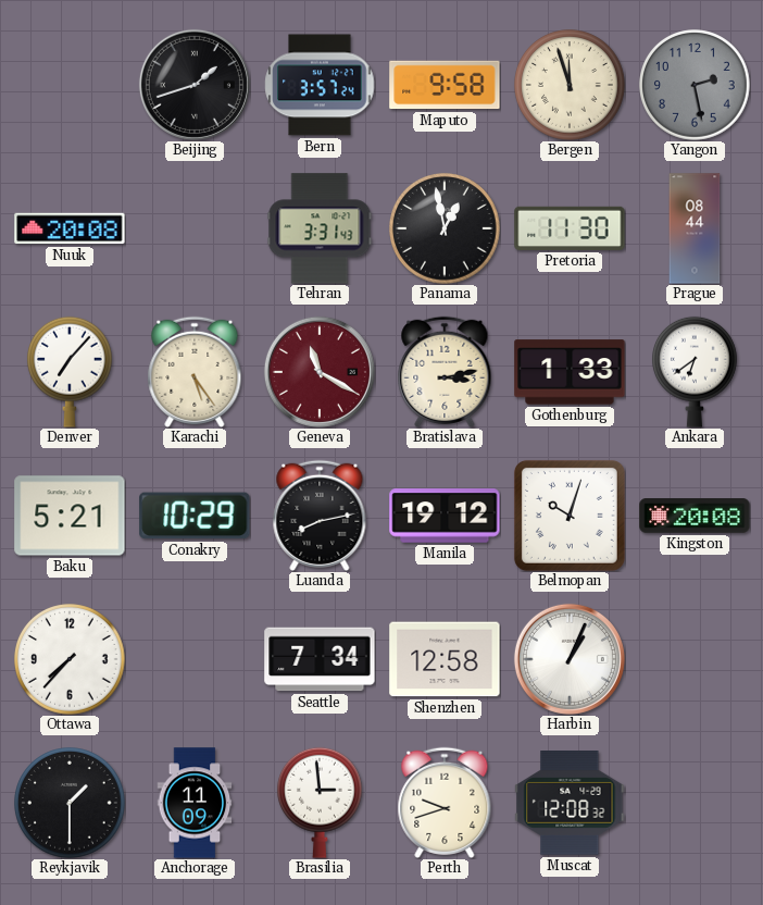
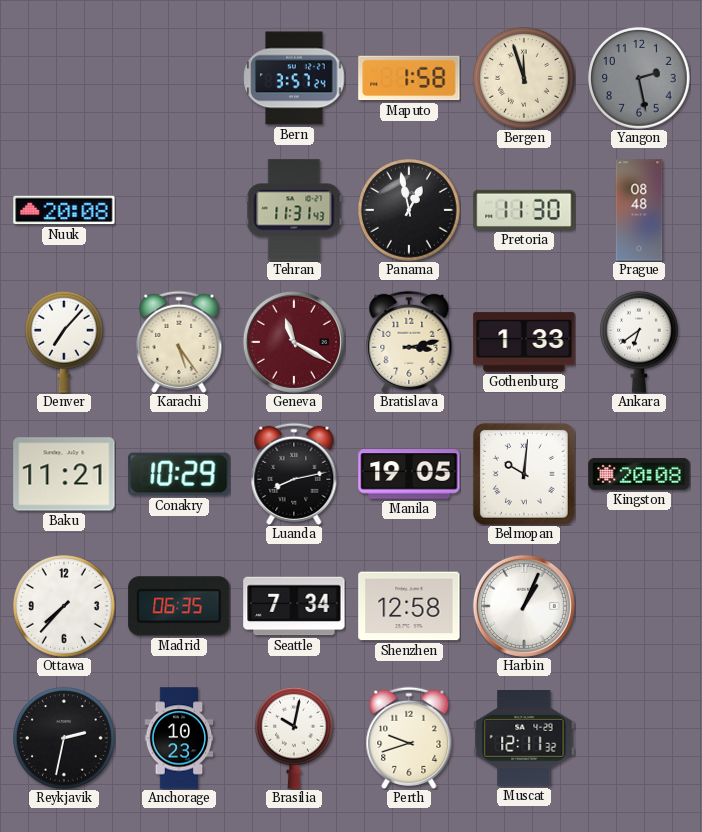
Beijing: 1:42 -> none (195, 85)
Maputo: 9:58 -> 1:58 (409, 78)
Tehran: 3:31 -> 11:31 (294, 210)
Prague: 08:44 -> 08:48 (639, 210)
Baku: 5:21 -> 11:21 (64, 474)
Manila: 19:12 -> 19:05 (409, 474)
Belmopan: 10:03 -> 10:01 (524, 474)
Madrid: none -> 06:35 (179, 606)
Reykjavik: 1:30 -> 2:32 (64, 738)
Anchorage: 11:09 -> 10:23 (179, 738)
Brasilia: 2:59 -> 10:02 (295, 738)
Muscat: 12:08 -> 12:11 (524, 739)
